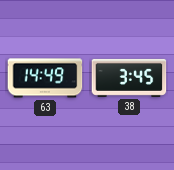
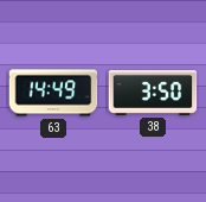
38: 3:45 -> 3:50 (153, 93)
